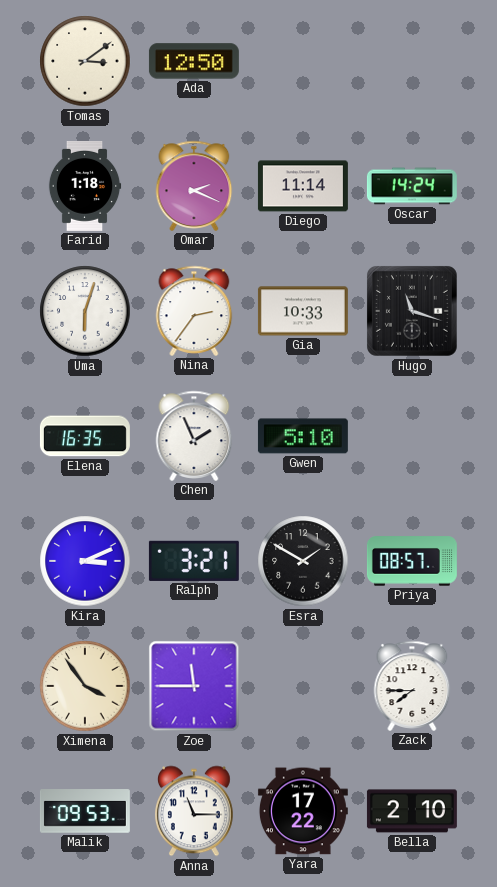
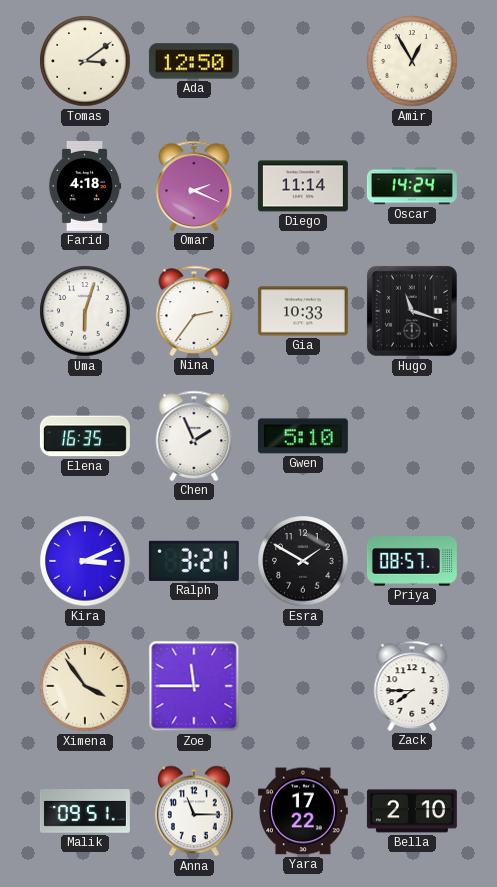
Amir: none -> 12:55 (412, 61)
Farid: 1:18 -> 4:18 (85, 186)
Malik: 09:53 -> 09:51 (85, 811)
